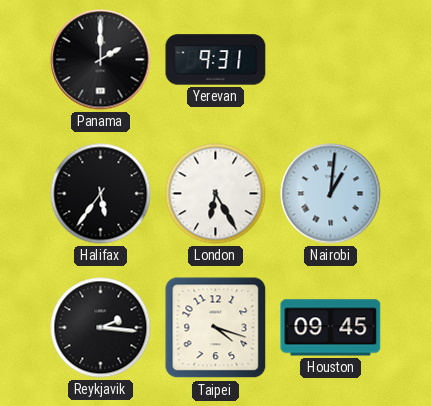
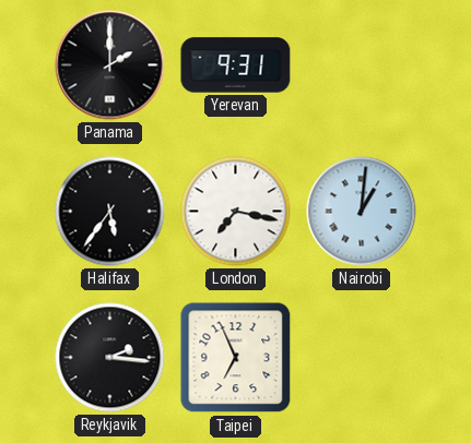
London: 6:25 -> 7:17 (236, 212)
Taipei: 4:18 -> 6:56 (236, 358)
Houston: 09:45 -> none (331, 328)
